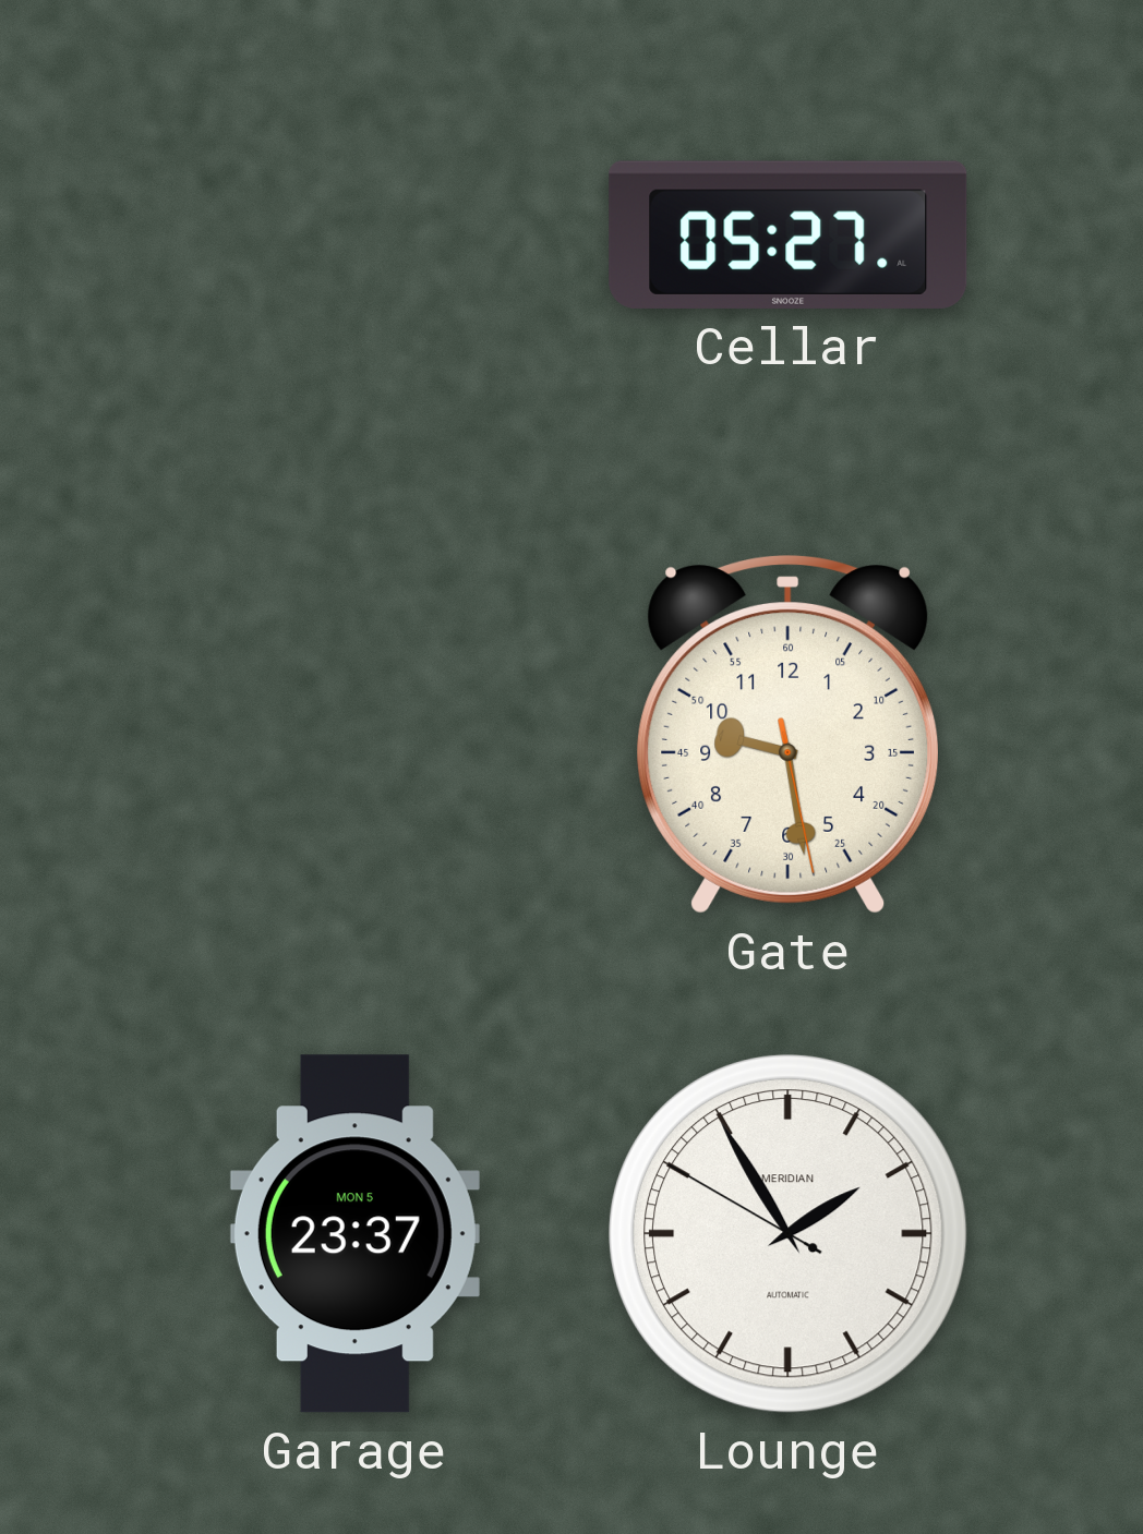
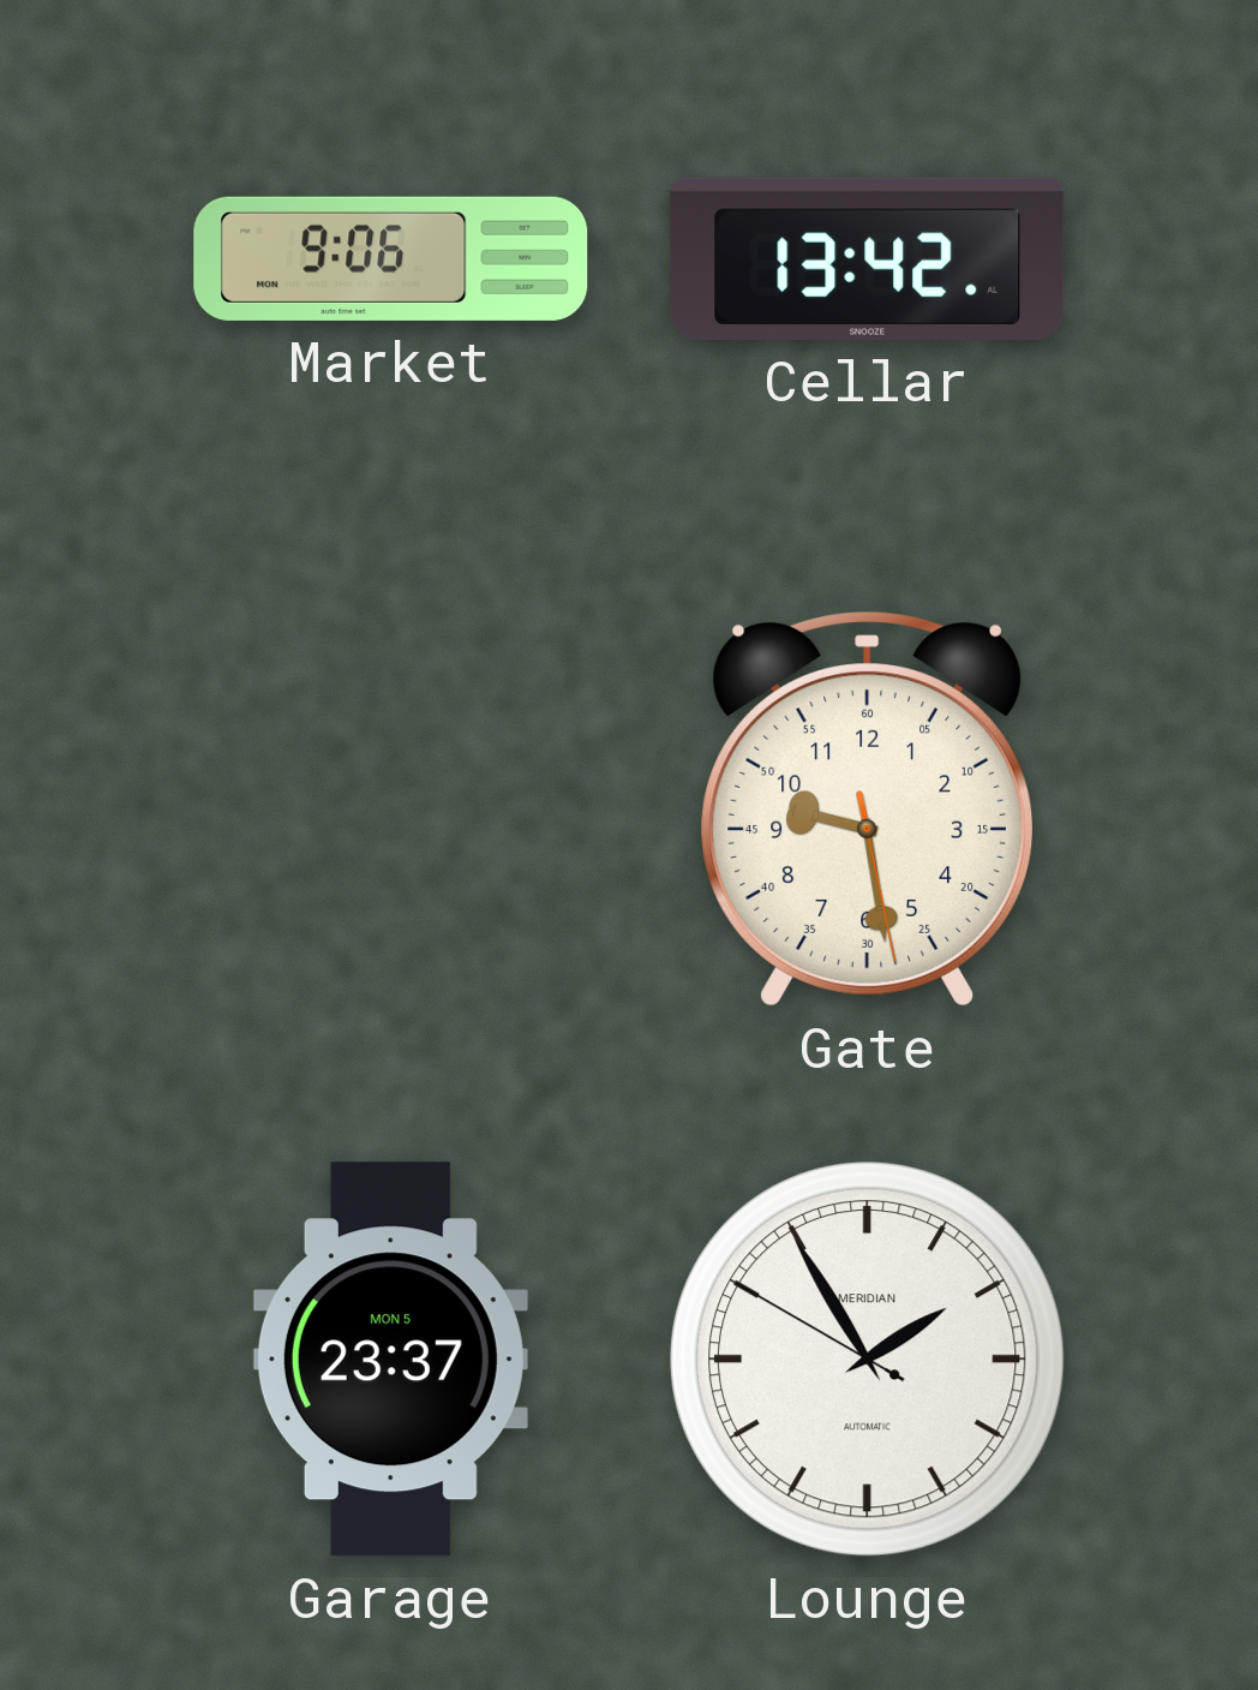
Market: none -> 9:06 (391, 258)
Cellar: 05:27 -> 13:42 (868, 258)
